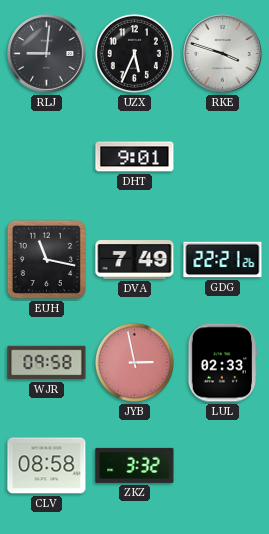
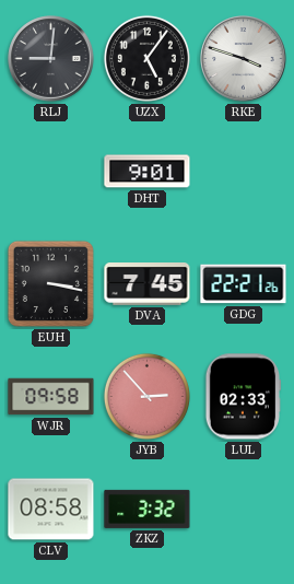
UZX: 5:34 -> 5:06 (146, 58)
EUH: 11:17 -> 3:17 (50, 283)
DVA: 7:49 -> 7:45 (148, 284)
JYB: 2:58 -> 2:53 (146, 396)
